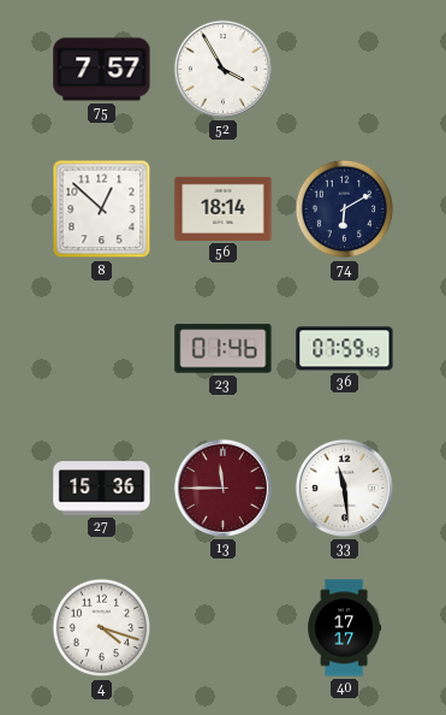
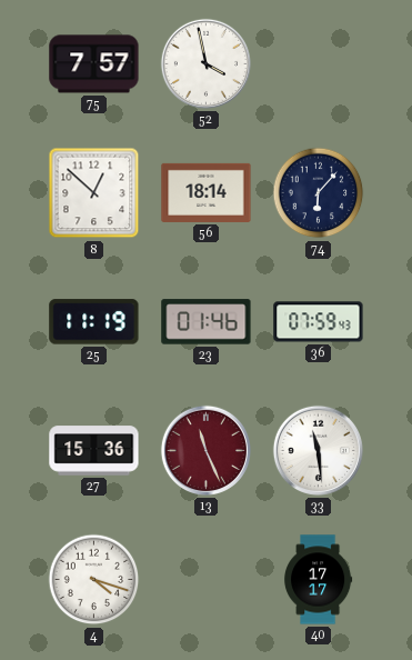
52: 3:55 -> 3:58 (205, 63)
74: 6:10 -> 6:07 (319, 193)
25: none -> 11:19 (94, 322)
13: 11:45 -> 11:26 (205, 450)
